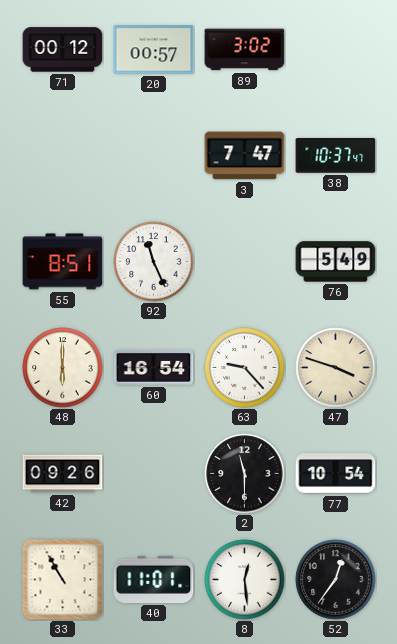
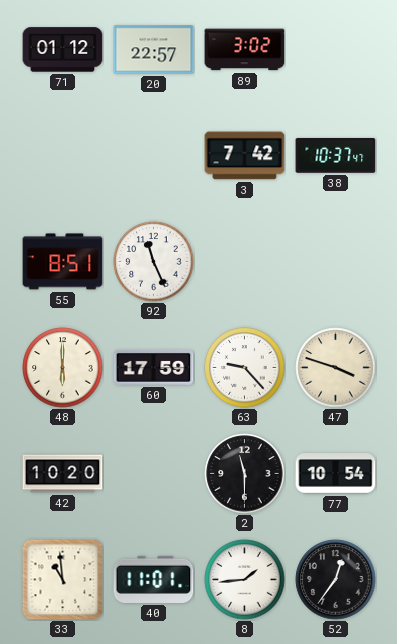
71: 00:12 -> 01:12 (63, 50)
20: 00:57 -> 22:57 (154, 50)
3: 7:47 -> 7:42 (245, 156)
76: 5:49 -> none (336, 262)
60: 16:54 -> 17:59 (154, 367)
42: 09:26 -> 10:20 (63, 474)
33: 10:55 -> 10:59 (63, 580)
8: 12:29 -> 1:44 (245, 580)
